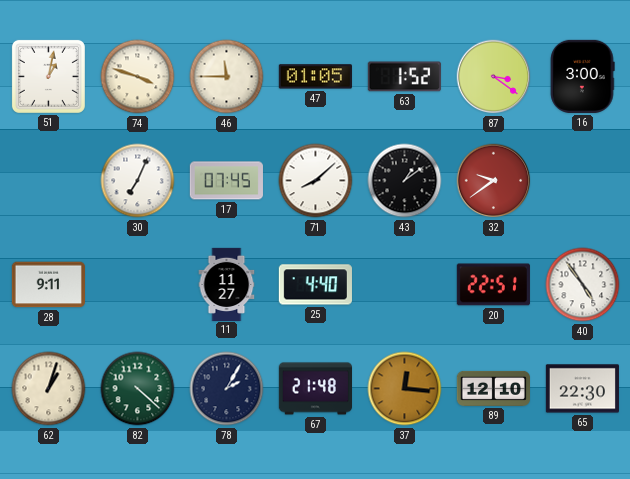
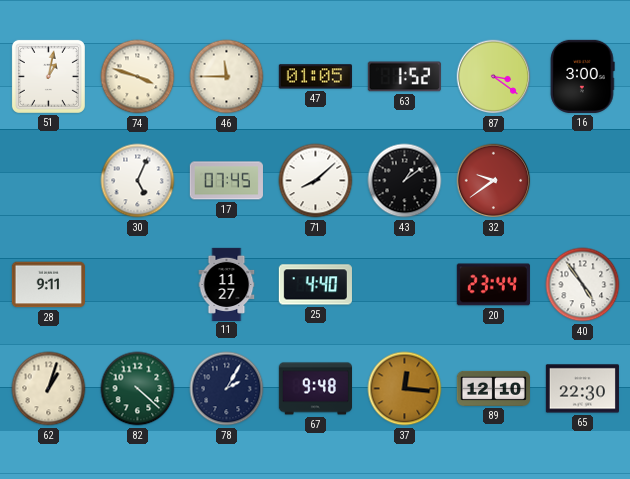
30: 7:04 -> 5:04 (138, 181)
20: 22:51 -> 23:44 (493, 285)
67: 21:48 -> 9:48 (315, 389)
